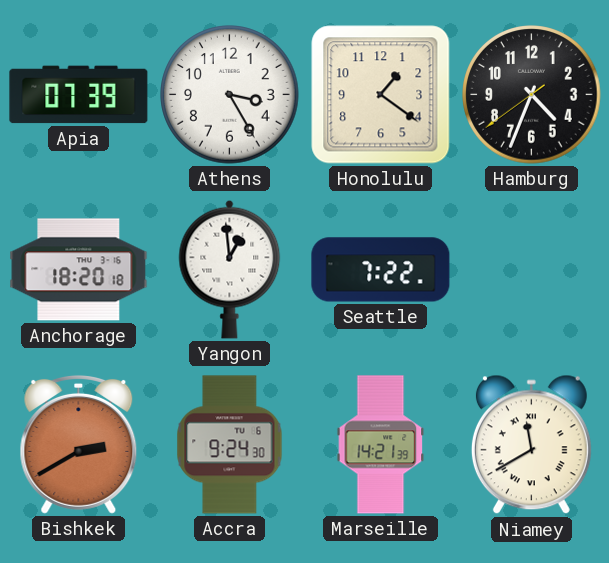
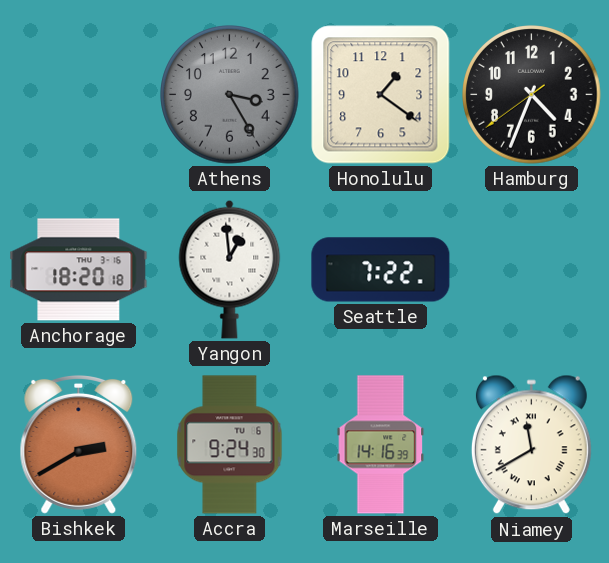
Apia: 07:39 -> none (79, 95)
Athens dial: white -> grey (230, 95)
Marseille: 14:21 -> 14:16 (381, 445)
